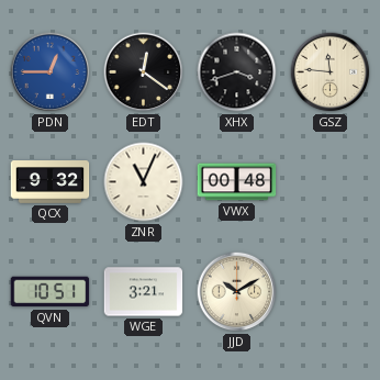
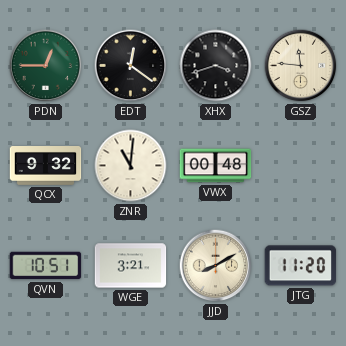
PDN dial: blue -> green (46, 66)
ZNR: 11:04 -> 11:01 (131, 166)
JJD: 10:10 -> 8:10 (216, 266)
JTG: none -> 11:20 (301, 266)
